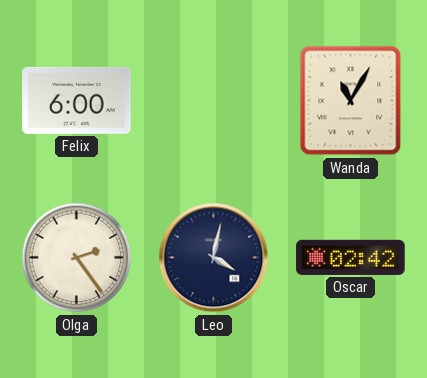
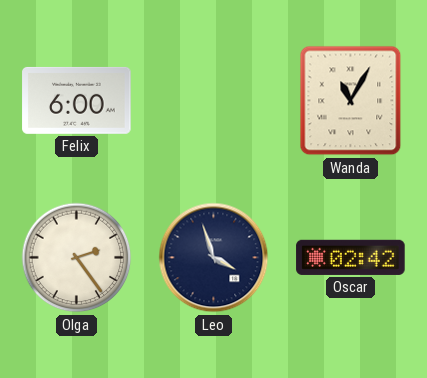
Leo: 4:02 -> 3:57 (214, 258)
